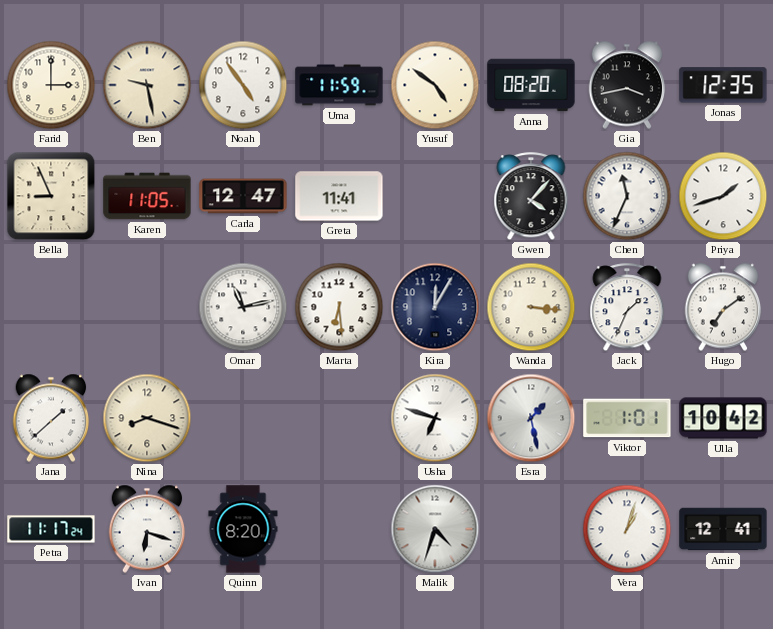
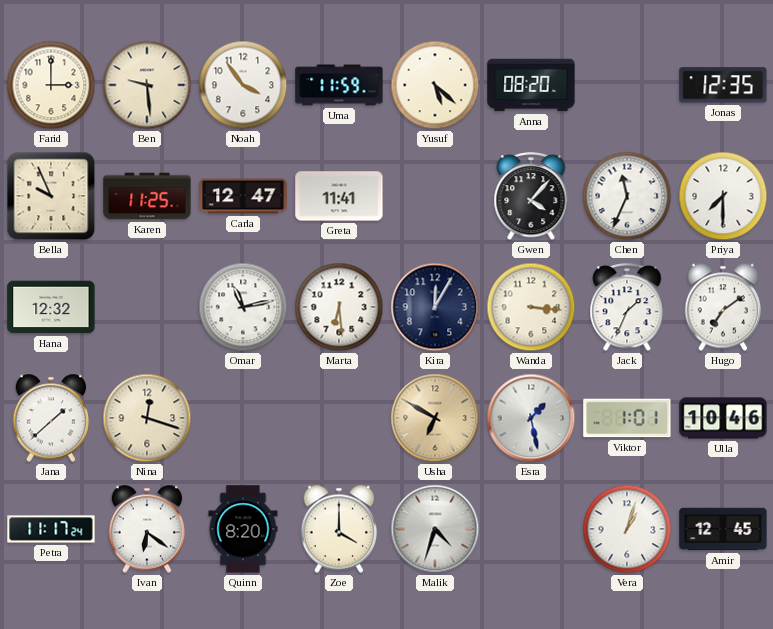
Ben: 9:28 -> 9:29 (147, 85)
Noah: 4:54 -> 3:54 (243, 85)
Yusuf: 4:51 -> 5:22 (435, 85)
Gia: 3:43 -> none (627, 85)
Bella: 8:56 -> 9:56 (51, 196)
Karen: 11:05 -> 11:25 (147, 196)
Priya: 1:42 -> 7:30 (723, 196)
Hana: none -> 12:32 (51, 307)
Nina: 8:18 -> 12:18 (147, 418)
Usha: 6:48 -> 6:50 (435, 418)
Usha dial: white -> champagne (435, 418)
Ulla: 10:42 -> 10:46 (723, 418)
Ivan: 6:18 -> 6:21 (147, 529)
Zoe: none -> 4:00 (339, 529)
Amir: 12:41 -> 12:45 (723, 529)
